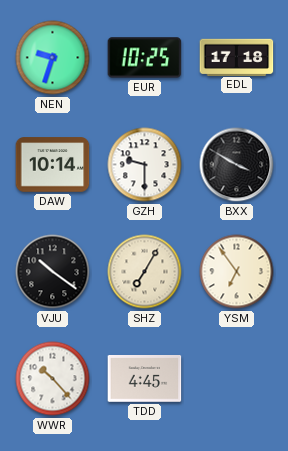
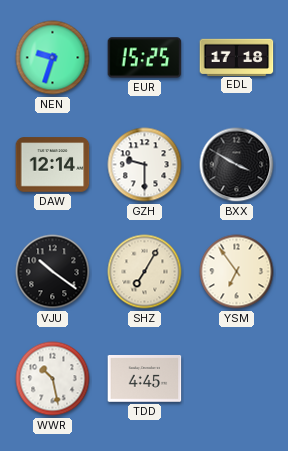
EUR: 10:25 -> 15:25 (145, 58)
DAW: 10:14 -> 12:14 (53, 165)
WWR: 10:23 -> 10:28 (53, 379)
